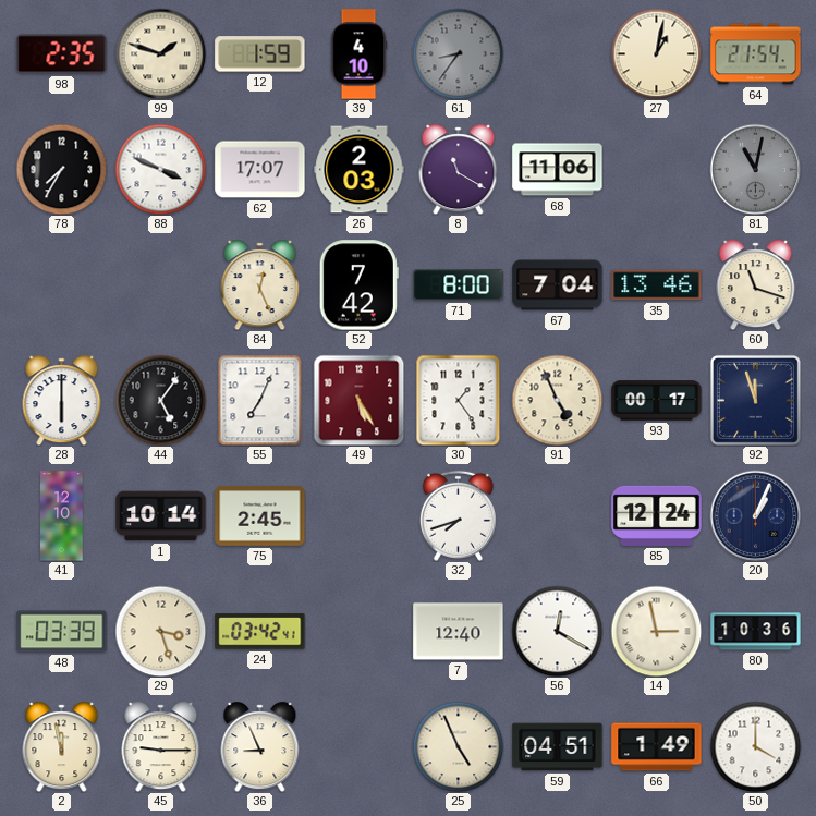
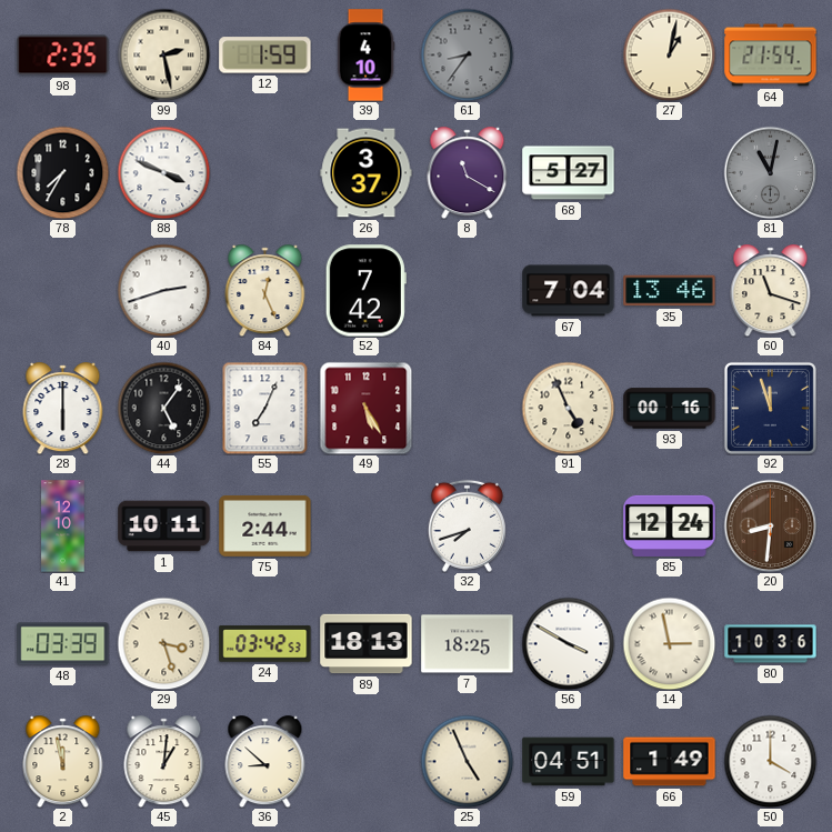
99: 1:48 -> 2:28 (163, 54)
62: 17:07 -> none (260, 170)
26: 2:03 -> 3:37 (367, 173)
68: 11:06 -> 5:27 (569, 173)
40: none -> 2:42 (163, 290)
71: 8:00 -> none (459, 285)
30: 1:24 -> none (459, 400)
93: 00:17 -> 00:16 (670, 409)
1: 10:14 -> 10:11 (164, 527)
75: 2:45 -> 2:44 (265, 527)
20: 1:04 -> 8:31 (770, 525)
20 dial: navy -> brown (770, 525)
24: 03:42:41 -> 03:42:53 (265, 644)
89: none -> 18:13 (367, 644)
7: 12:40 -> 18:25 (468, 644)
56: 12:20 -> 3:50 (568, 643)
45: 9:15 -> 1:01 (164, 762)
36: 8:56 -> 8:52 (265, 762)
